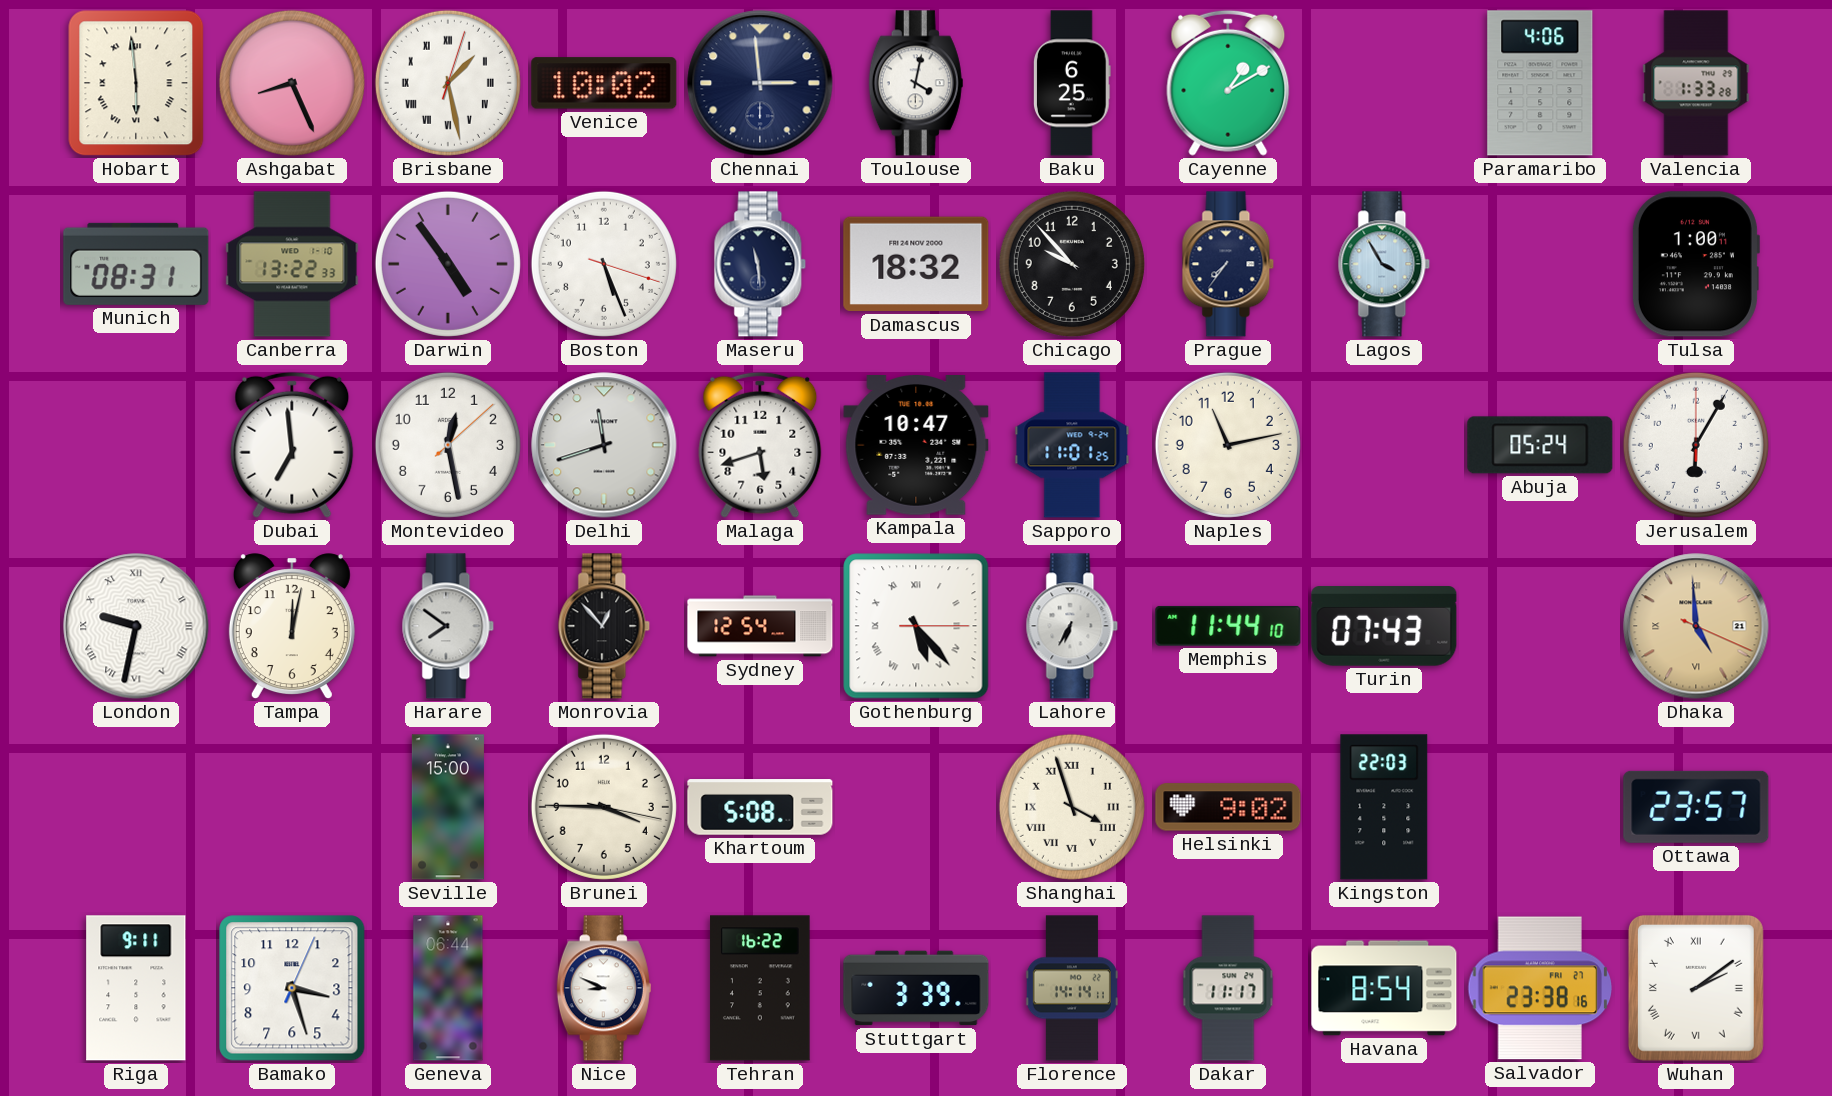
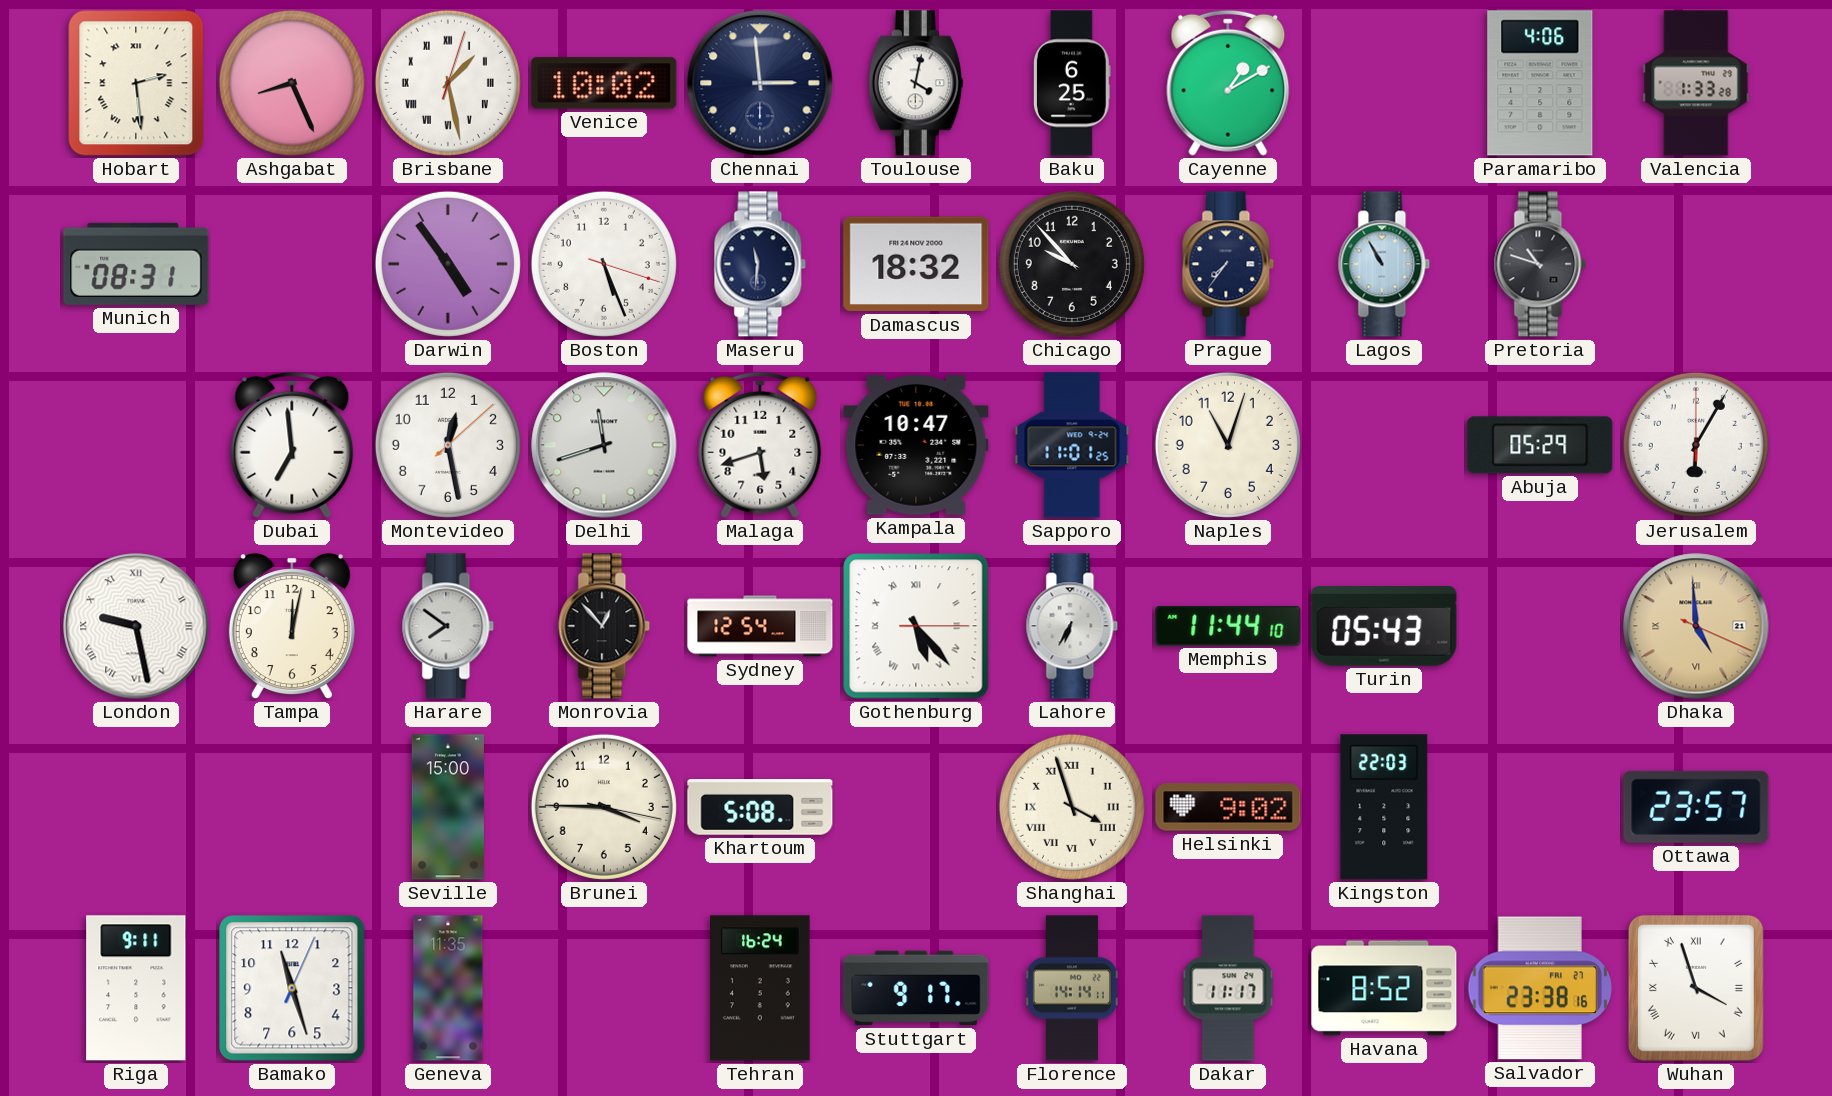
Hobart: 5:59 -> 2:29 (136, 83)
Canberra: 13:22 -> none (292, 264)
Maseru: 11:29 -> 11:31 (760, 264)
Lagos: 3:55 -> 10:55 (1384, 264)
Pretoria: none -> 10:48 (1540, 264)
Tulsa: 1:00 -> none (1695, 264)
Naples: 11:13 -> 11:03 (1228, 445)
Abuja: 05:24 -> 05:29 (1540, 445)
London: 9:32 -> 9:28 (136, 626)
Turin: 07:43 -> 05:43 (1384, 626)
Bamako: 3:27 -> 11:27 (292, 988)
Geneva: 06:44 -> 11:35 (448, 988)
Nice: 8:49 -> none (604, 988)
Tehran: 16:22 -> 16:24 (760, 988)
Stuttgart: 3:39 -> 9:17 (916, 988)
Havana: 8:54 -> 8:52 (1384, 988)
Wuhan: 2:09 -> 3:57 (1696, 988)
